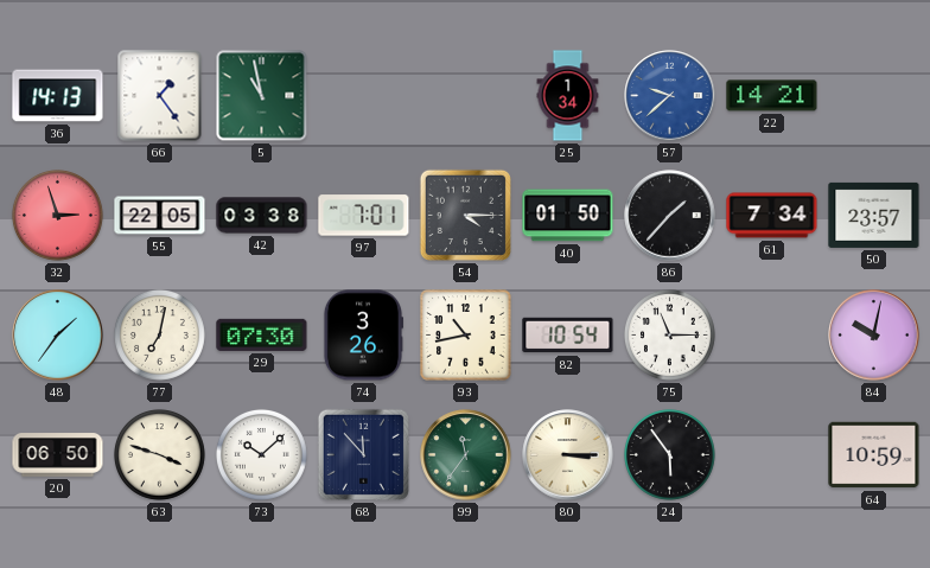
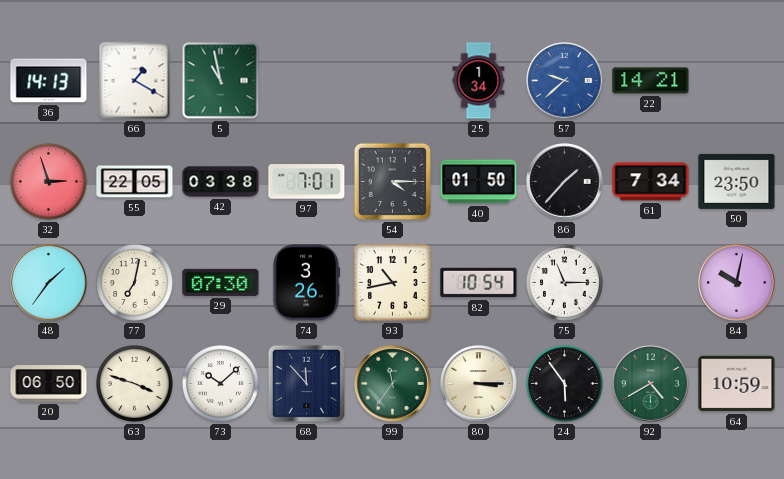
66: 1:24 -> 1:20 (135, 81)
50: 23:57 -> 23:50 (737, 181)
92: none -> 4:40 (651, 384)
